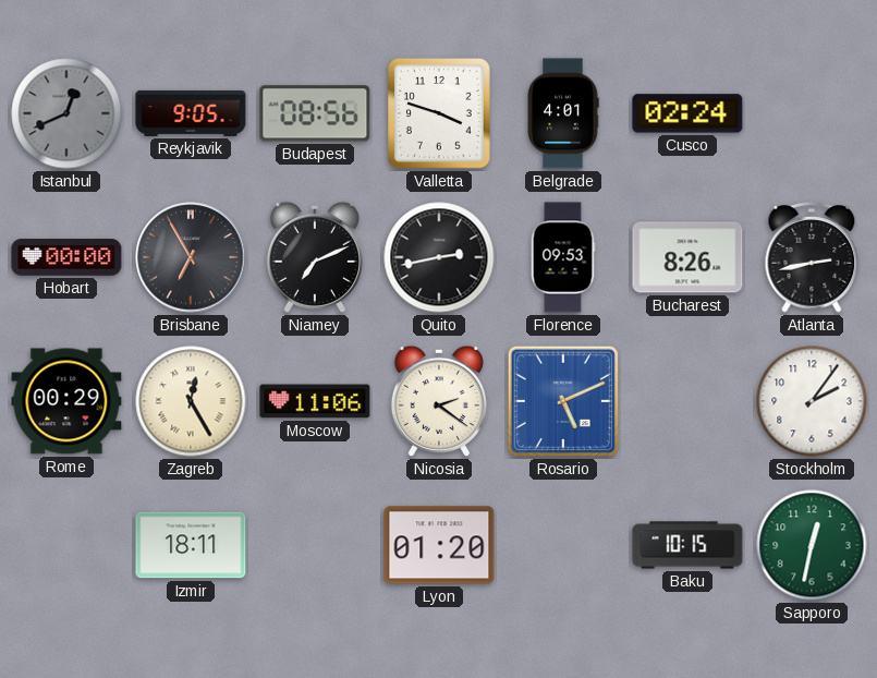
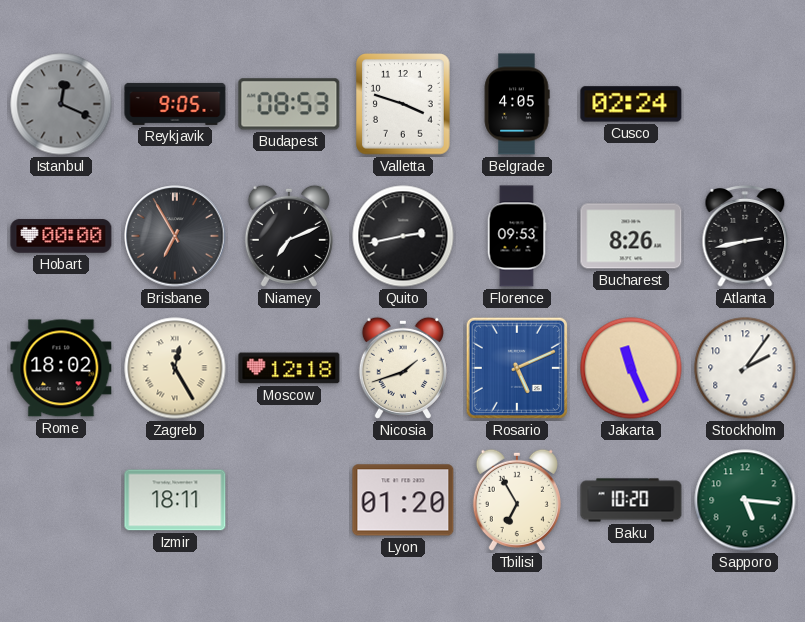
Istanbul: 12:41 -> 12:19 (61, 104)
Budapest: 08:56 -> 08:53 (289, 104)
Belgrade: 4:01 -> 4:05 (517, 104)
Rome: 00:29 -> 18:02 (61, 368)
Moscow: 11:06 -> 12:18 (289, 368)
Nicosia: 2:21 -> 1:42 (403, 368)
Jakarta: none -> 11:26 (631, 368)
Tbilisi: none -> 6:55 (517, 500)
Baku: 10:15 -> 10:20 (631, 500)
Sapporo: 12:32 -> 5:16 (745, 500)
